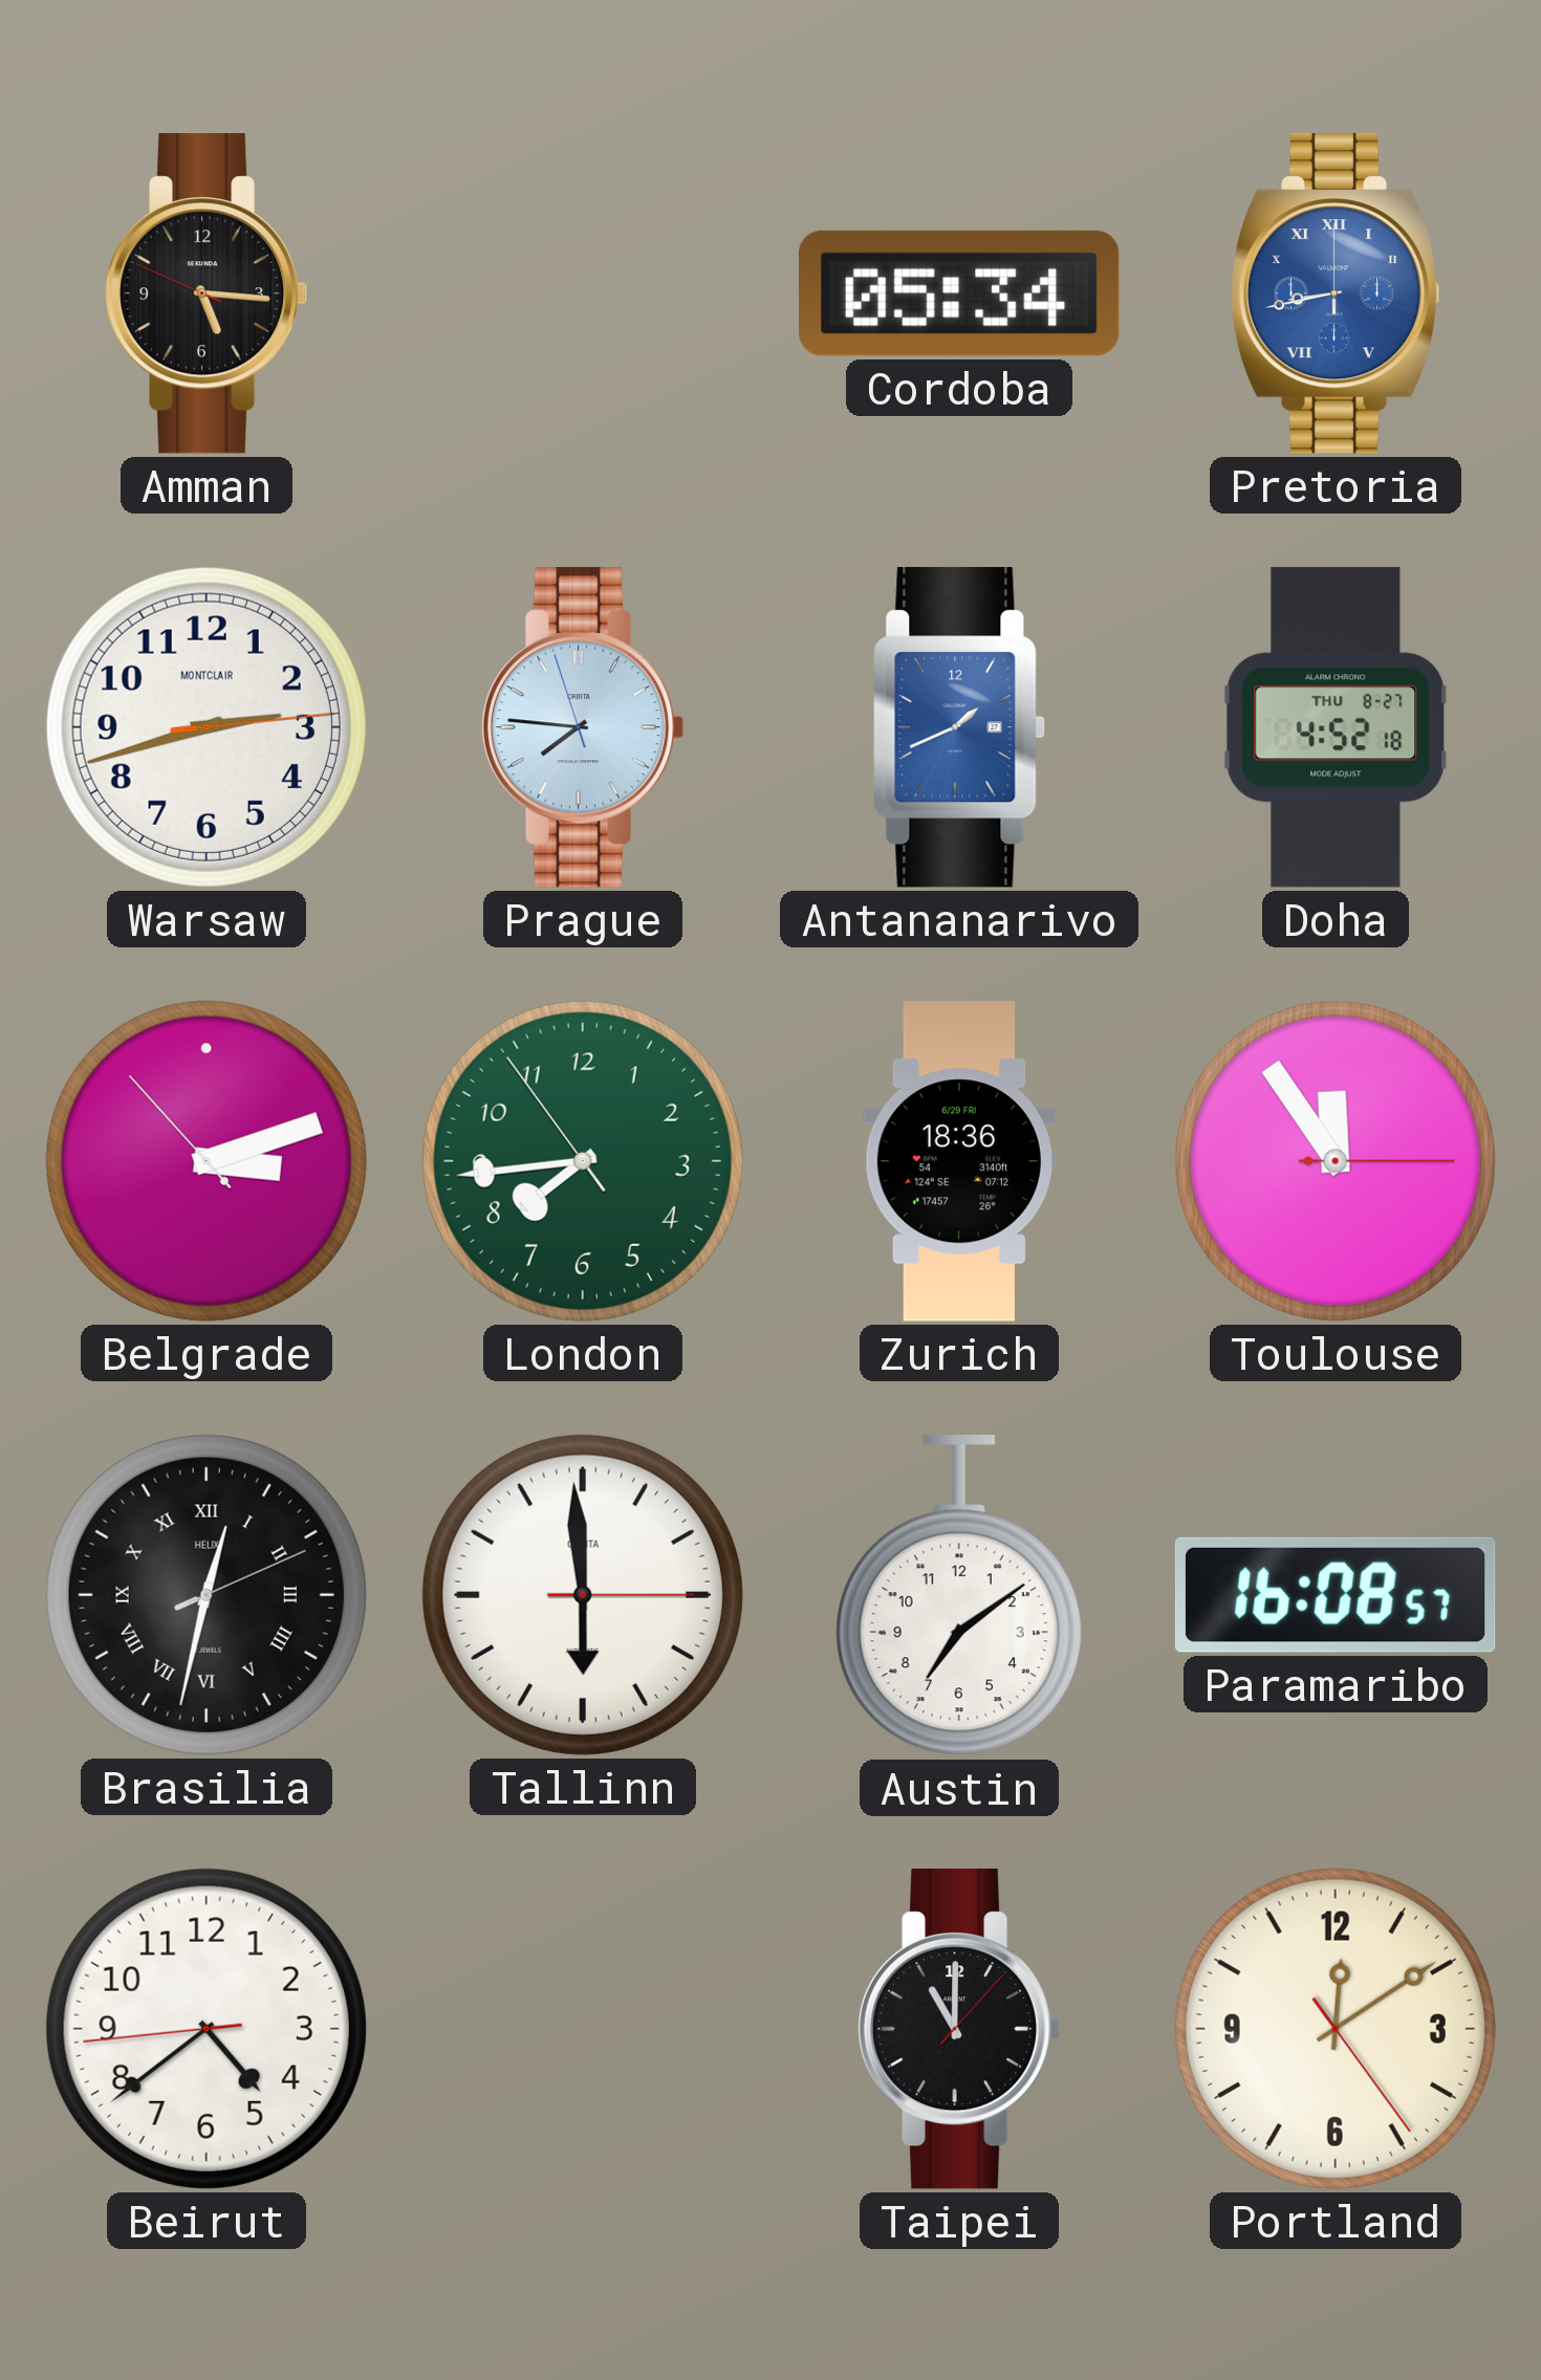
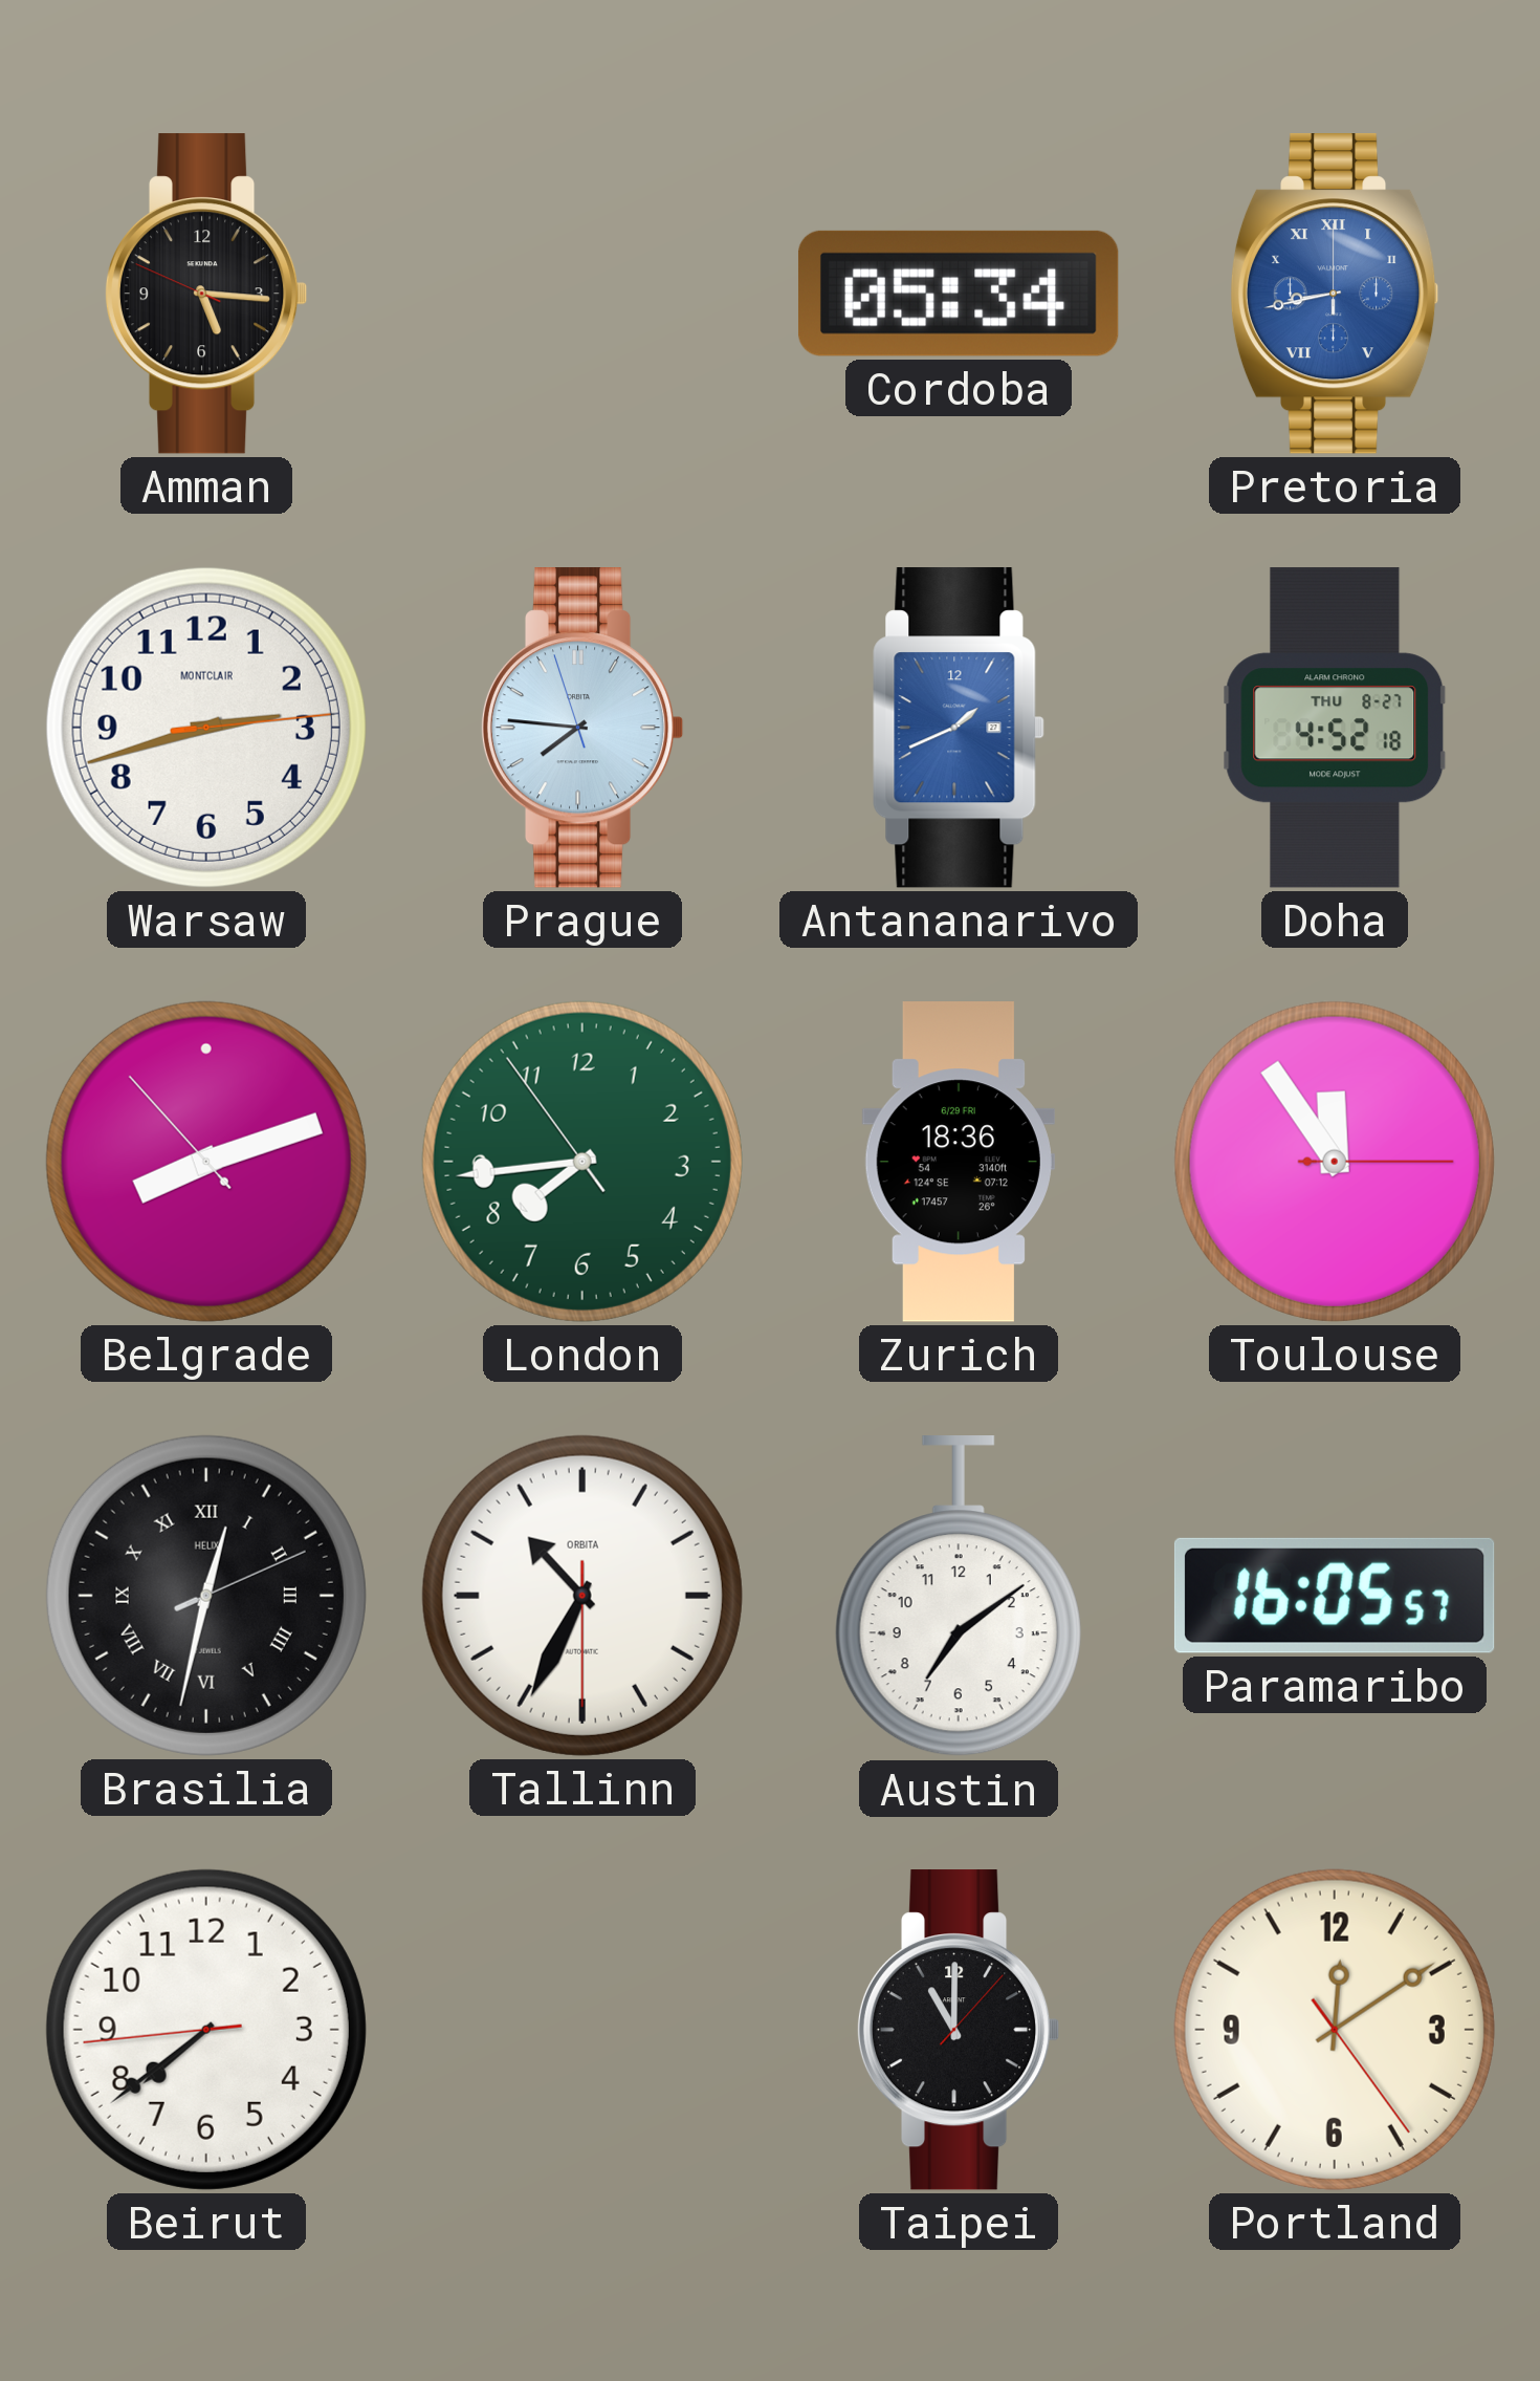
Belgrade: 3:11 -> 8:11 (206, 1162)
Tallinn: 5:59 -> 10:34 (582, 1596)
Paramaribo: 16:08 -> 16:05 (1335, 1596)
Beirut: 4:38 -> 7:38 (206, 2030)
